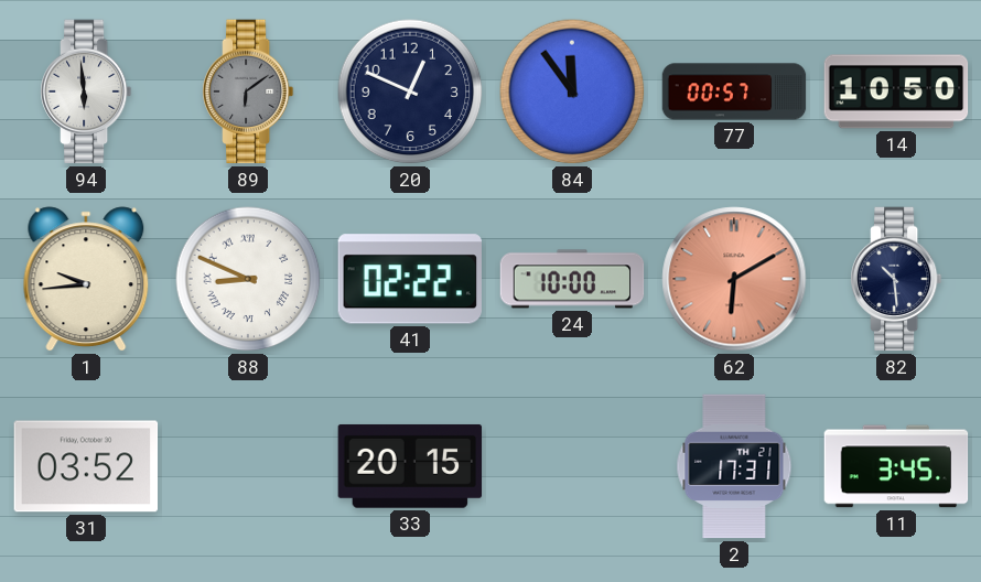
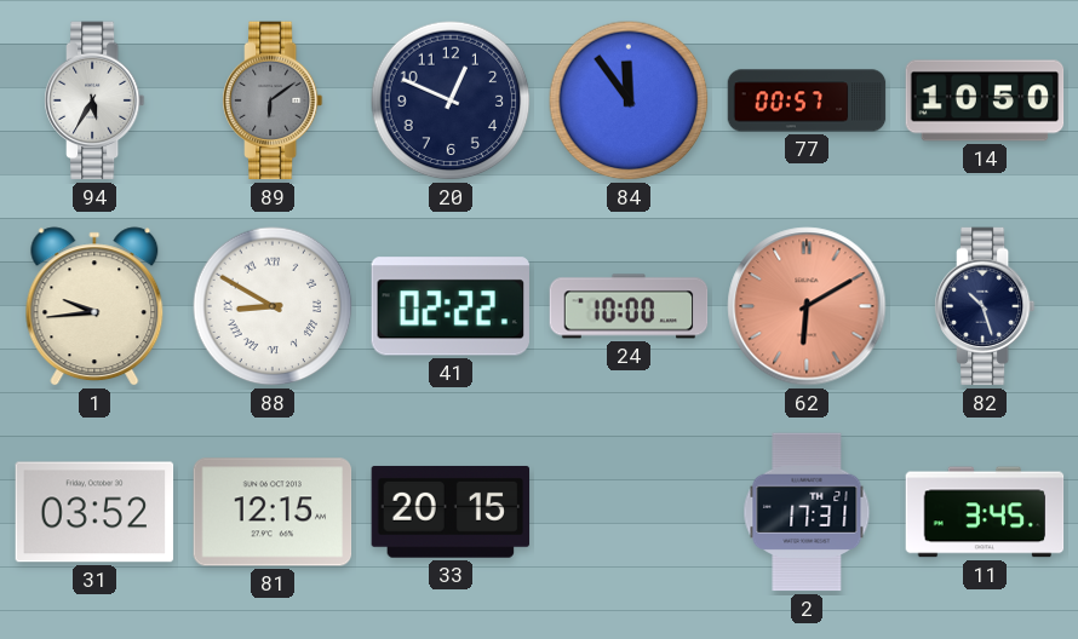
94: 5:59 -> 5:35 (94, 100)
88: 8:49 -> 8:50 (273, 306)
82: 10:29 -> 10:27 (985, 306)
81: none -> 12:15 (273, 512)
